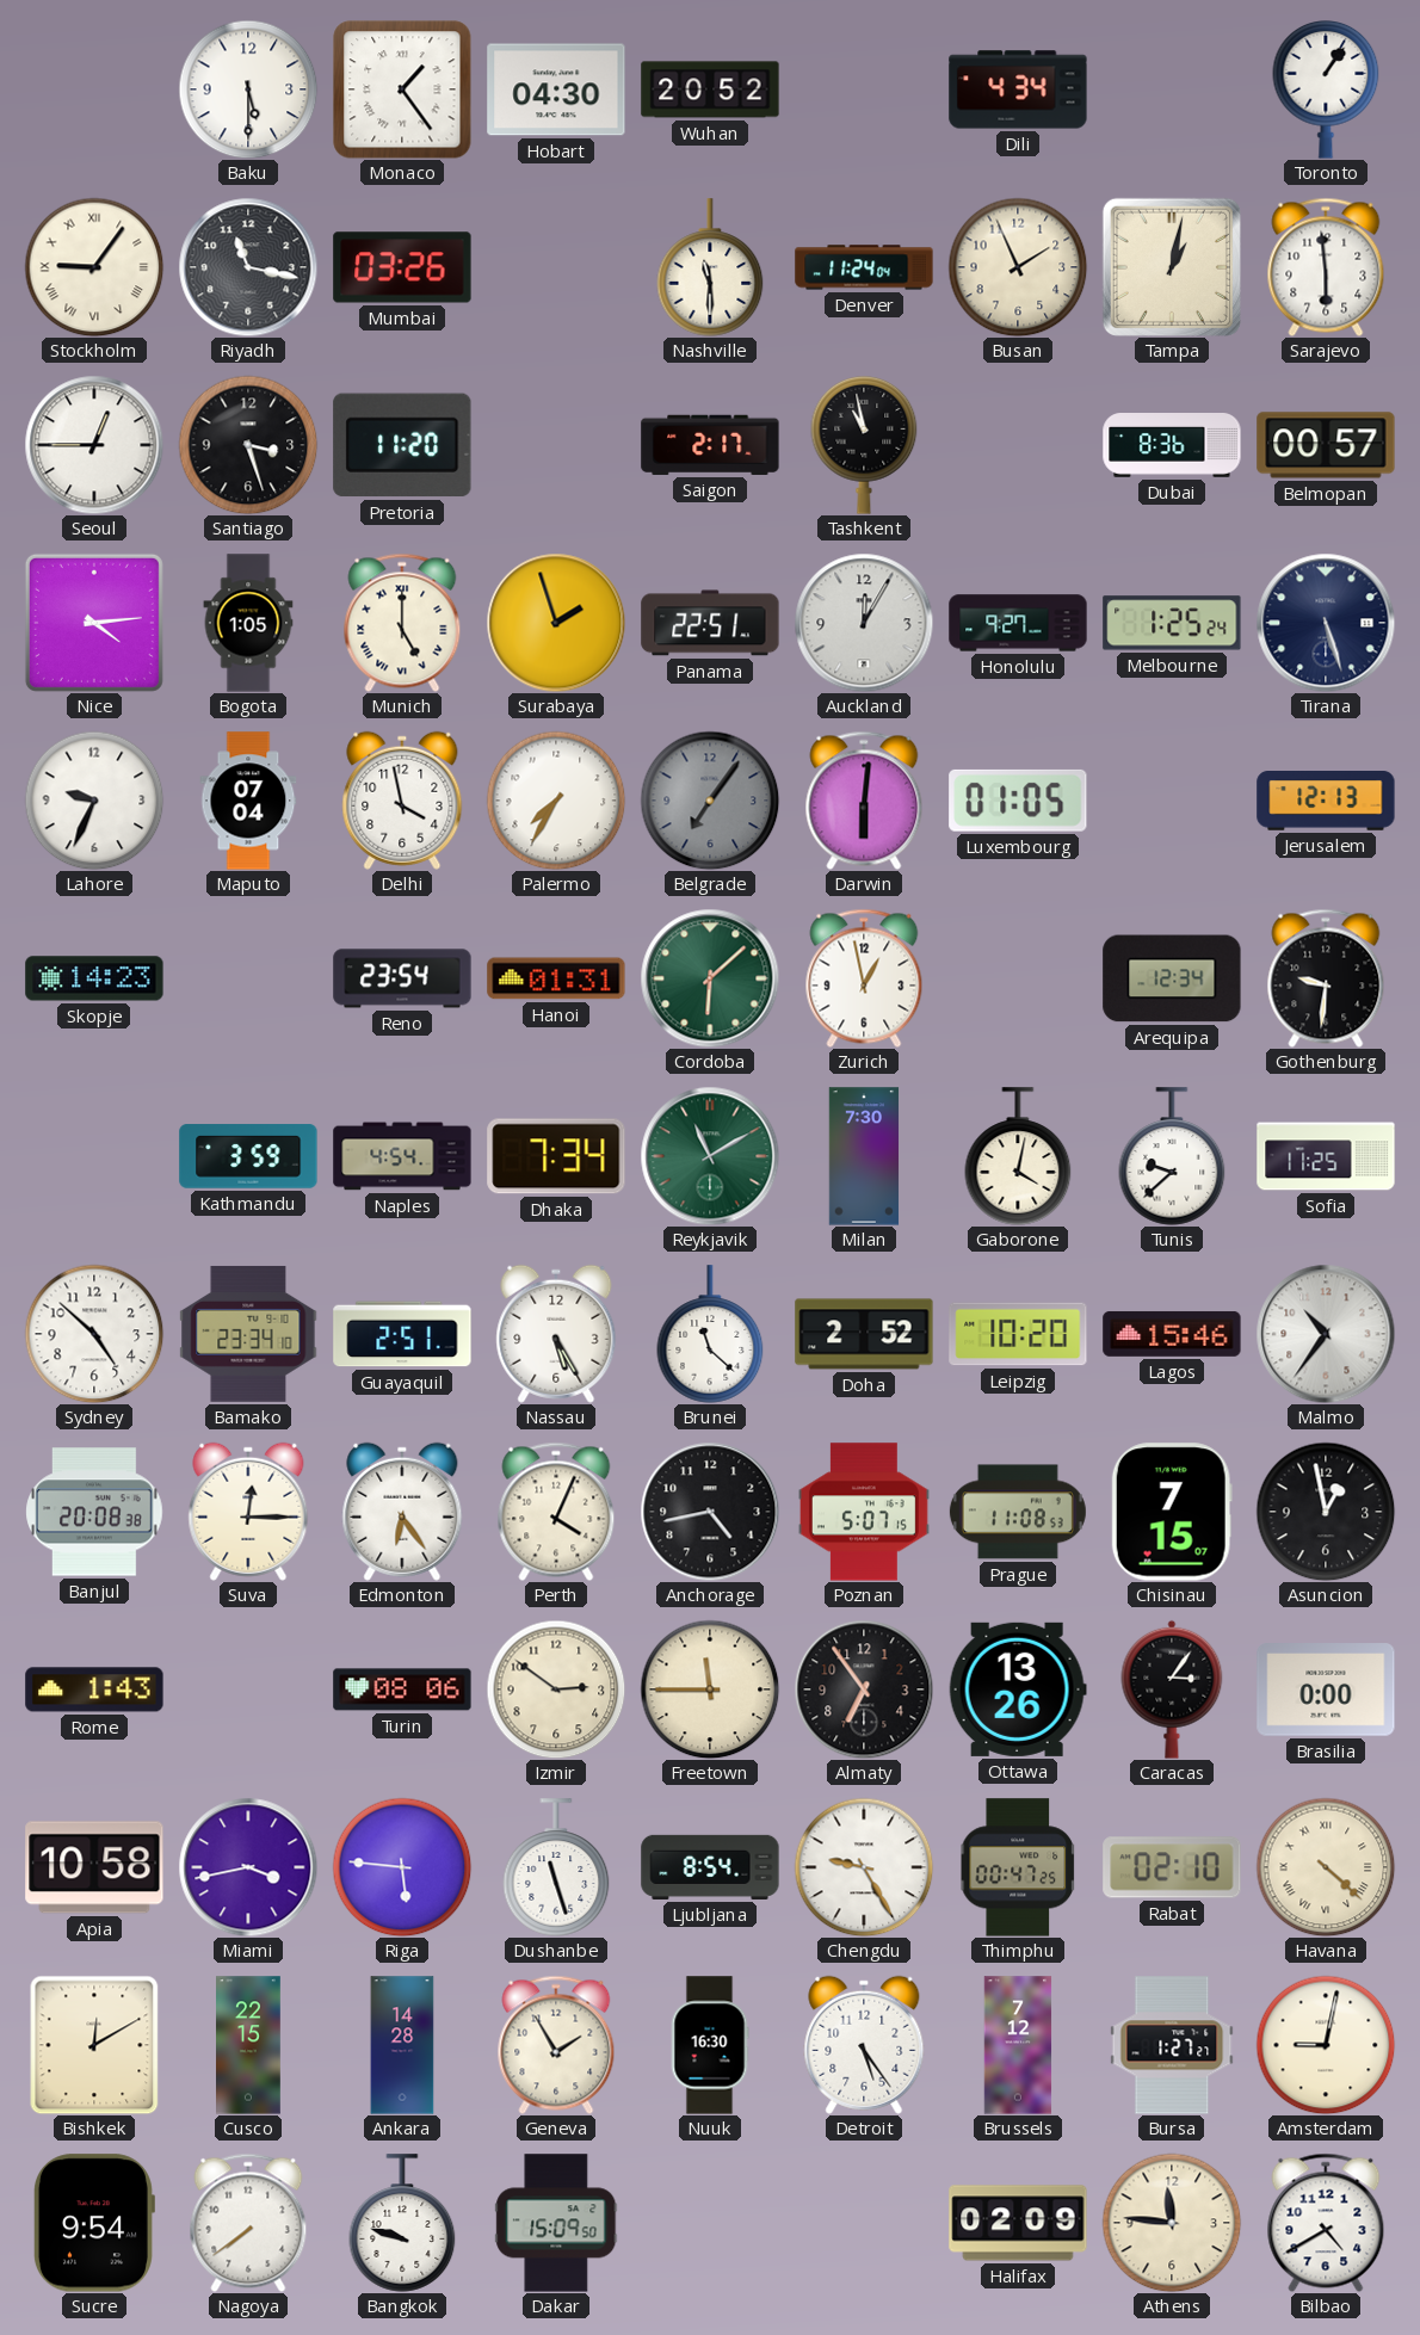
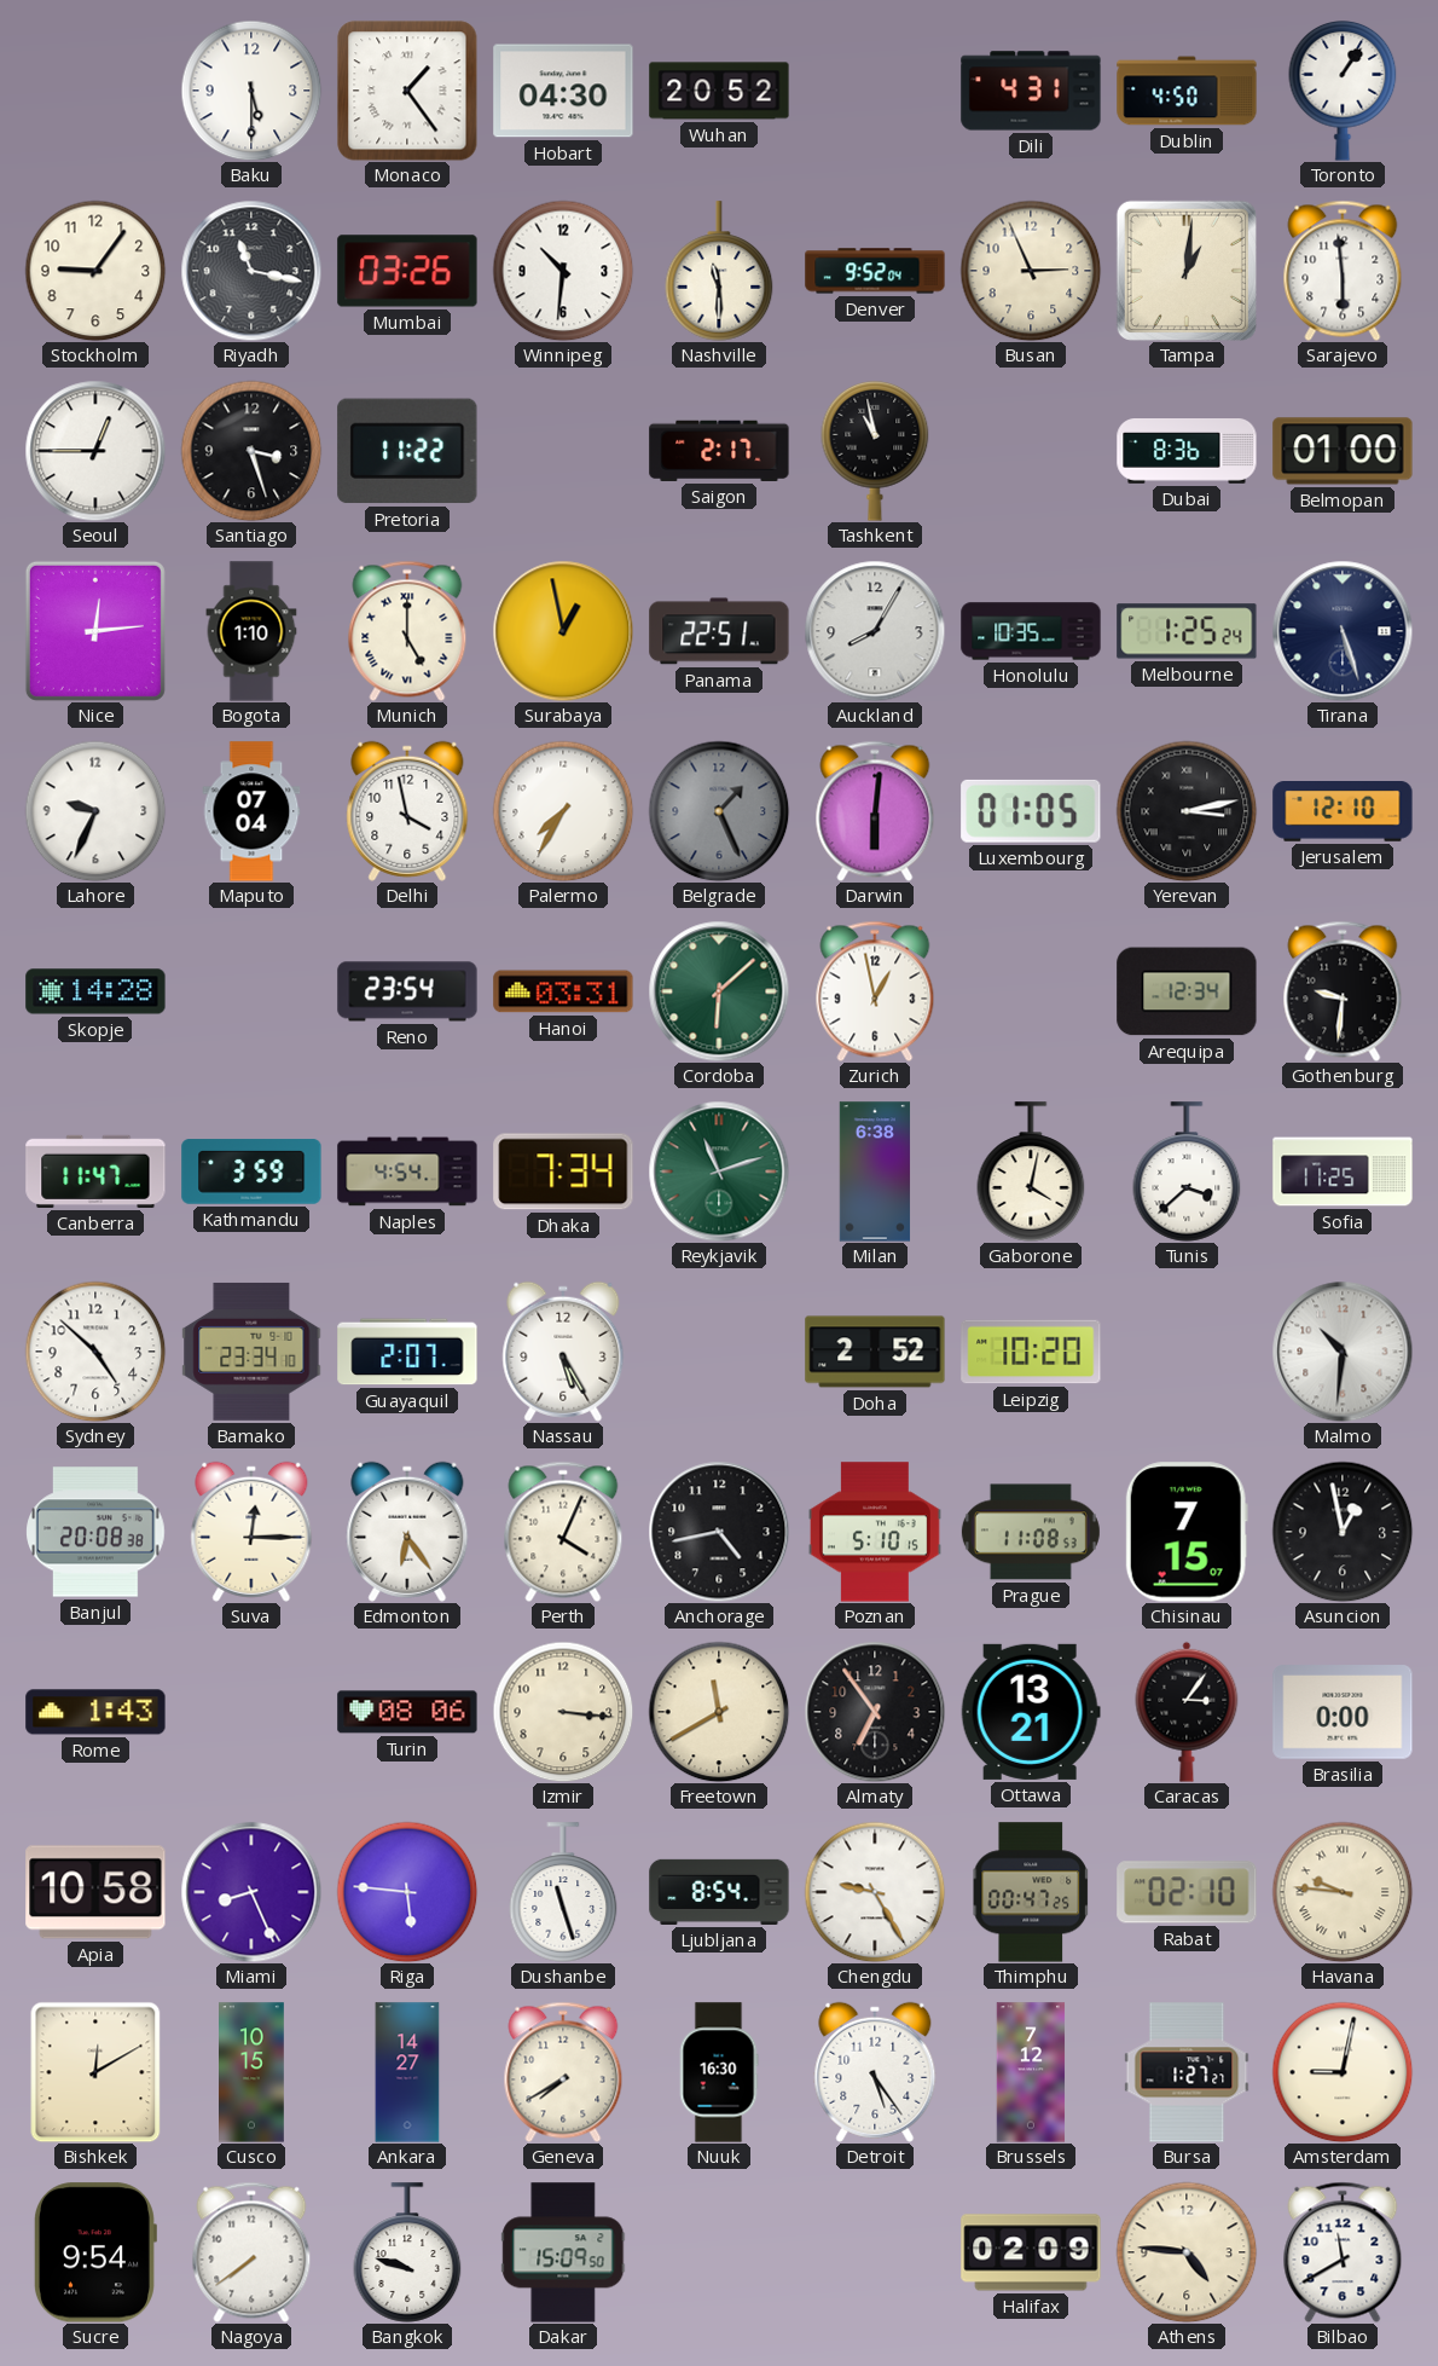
Dili: 4:34 -> 4:31 (1031, 91)
Dublin: none -> 4:50 (1187, 91)
Stockholm numerals: Roman -> Arabic (95, 271)
Winnipeg: none -> 10:31 (563, 271)
Denver: 11:24 -> 9:52 (875, 271)
Busan: 1:56 -> 2:56 (1031, 271)
Tampa: 1:02 -> 1:01 (1187, 271)
Pretoria: 11:20 -> 11:22 (407, 451)
Belmopan: 00:57 -> 01:00 (1343, 451)
Nice: 4:14 -> 12:14 (95, 631)
Bogota: 1:05 -> 1:10 (251, 631)
Surabaya: 1:57 -> 12:58 (563, 631)
Auckland: 12:05 -> 8:05 (875, 631)
Honolulu: 9:27 -> 10:35 (1031, 631)
Belgrade: 7:06 -> 1:26 (719, 811)
Yerevan: none -> 3:13 (1187, 811)
Jerusalem: 12:13 -> 12:10 (1343, 812)
Skopje: 14:23 -> 14:28 (95, 991)
Hanoi: 01:31 -> 03:31 (563, 991)
Canberra: none -> 11:47 (95, 1172)
Reykjavik: 11:10 -> 11:12 (719, 1172)
Milan: 7:30 -> 6:38 (875, 1172)
Tunis: 9:38 -> 3:38 (1187, 1172)
Guayaquil: 2:51 -> 2:07 (407, 1352)
Brunei: 11:22 -> none (710, 1334)
Lagos: 15:46 -> none (1172, 1334)
Malmo: 10:36 -> 10:31 (1343, 1352)
Poznan: 5:07 -> 5:10 (875, 1532)
Izmir: 2:51 -> 3:16 (563, 1712)
Freetown: 11:45 -> 11:40 (719, 1712)
Ottawa: 13:26 -> 13:21 (1031, 1712)
Miami: 3:43 -> 8:26 (251, 1892)
Havana: 4:22 -> 9:46 (1343, 1892)
Cusco: 22:15 -> 10:15 (253, 2072)
Ankara: 14:28 -> 14:27 (407, 2072)
Geneva: 1:55 -> 7:40 (563, 2072)
Athens: 11:46 -> 4:46 (1187, 2252)
Bilbao: 4:40 -> 11:40 (1343, 2252)
